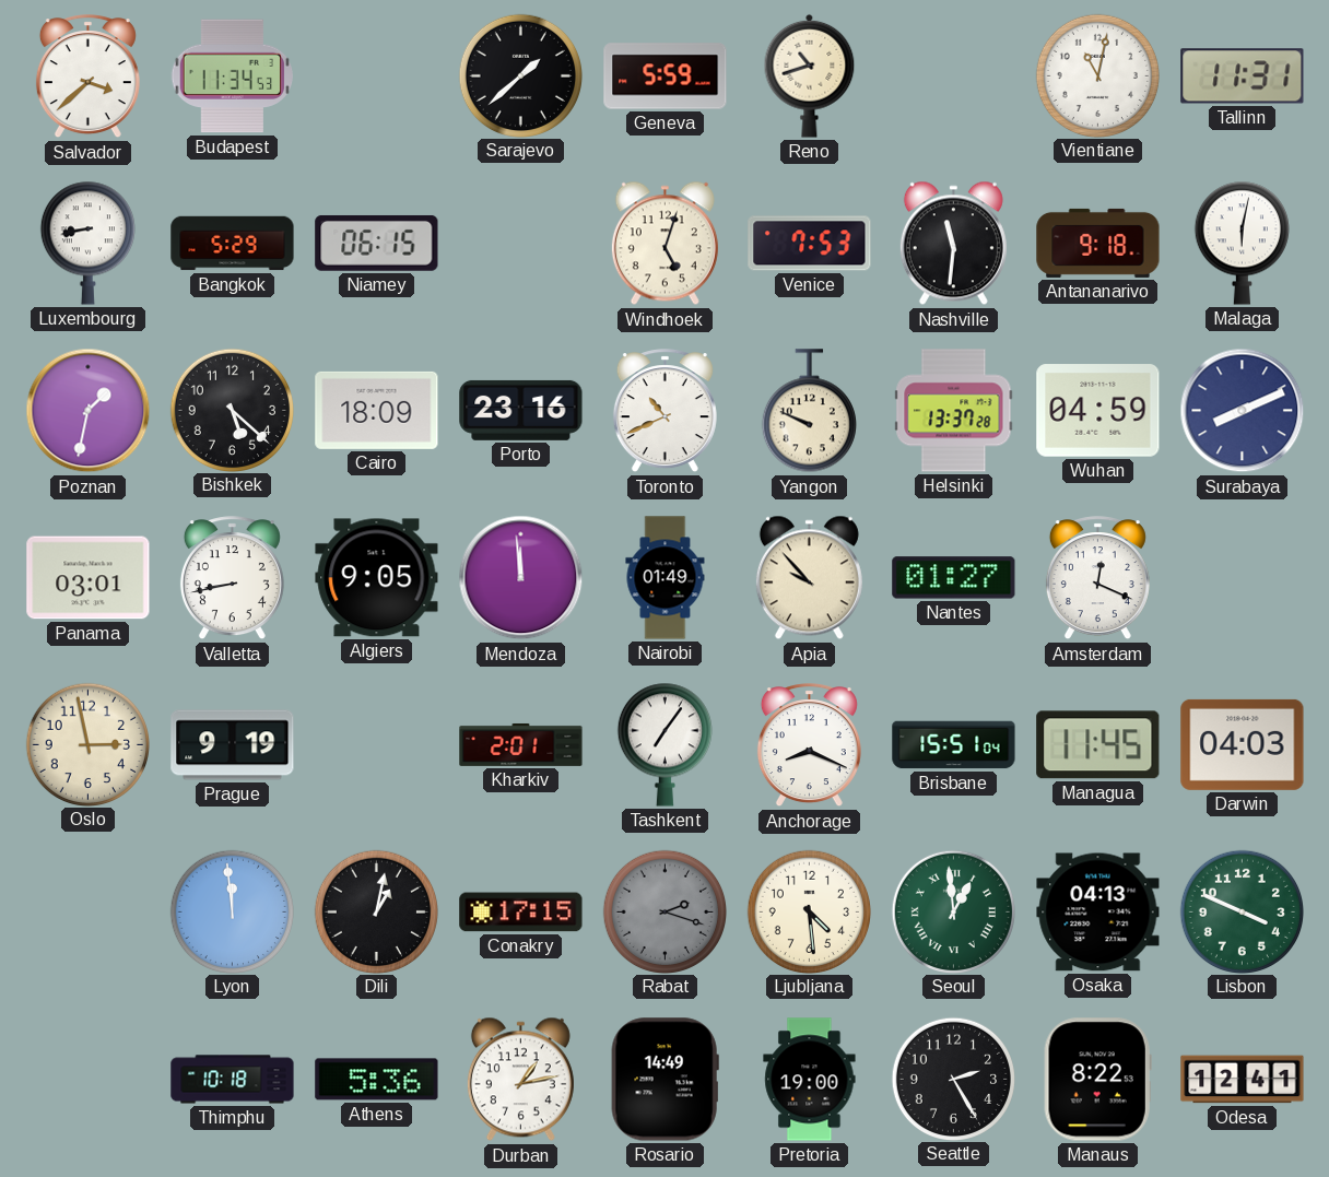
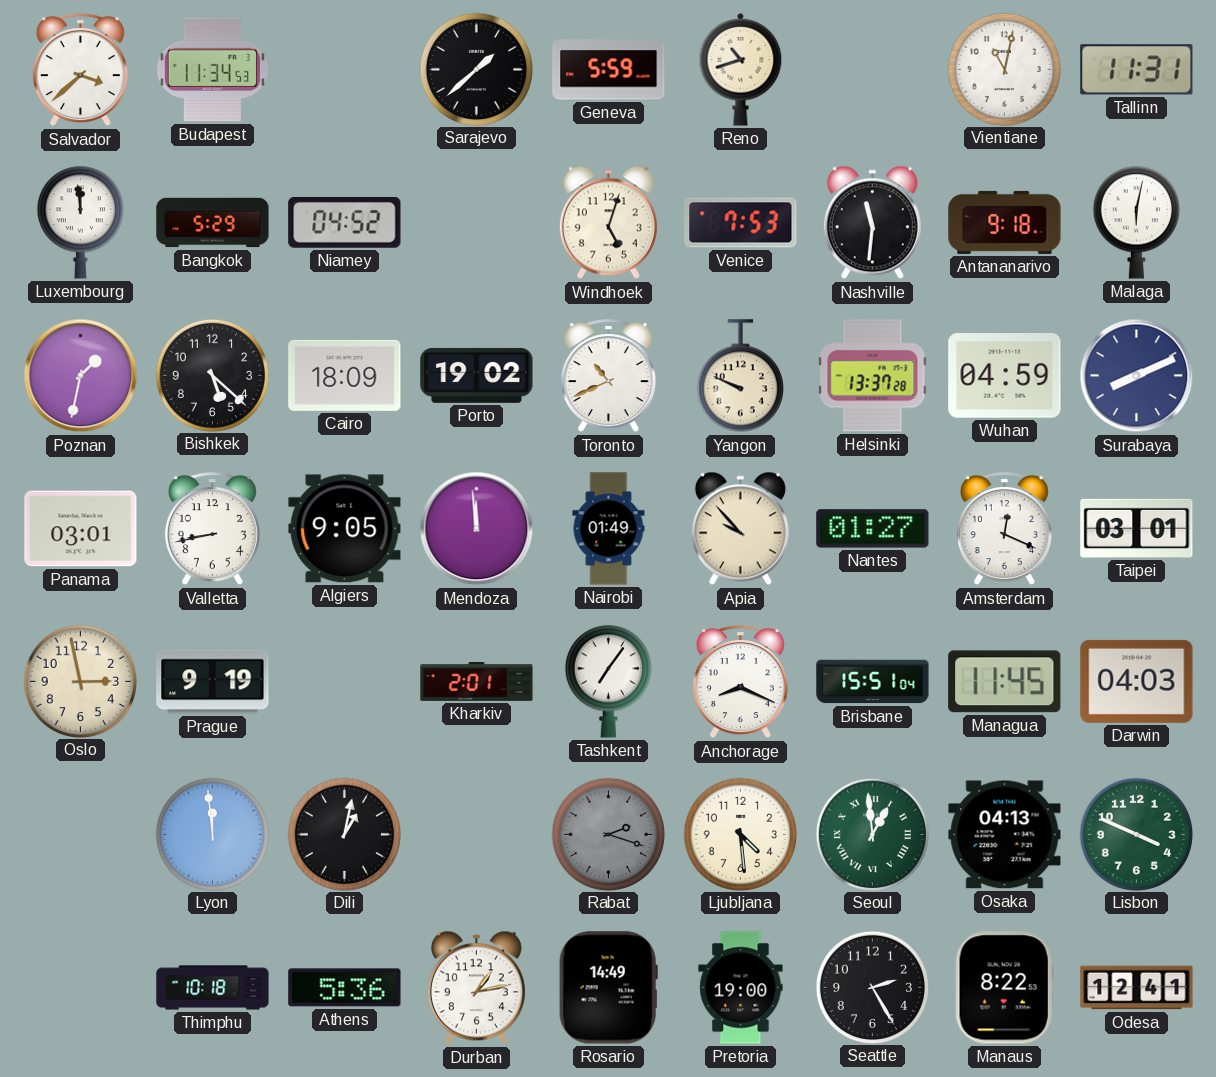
Luxembourg: 8:43 -> 11:59 (80, 222)
Niamey: 06:15 -> 04:52 (345, 222)
Porto: 23:16 -> 19:02 (477, 375)
Taipei: none -> 03:01 (1137, 528)
Conakry: 17:15 -> none (521, 913)
